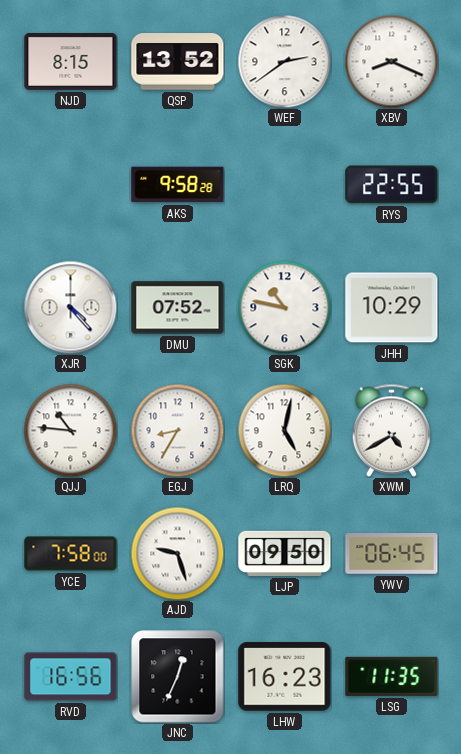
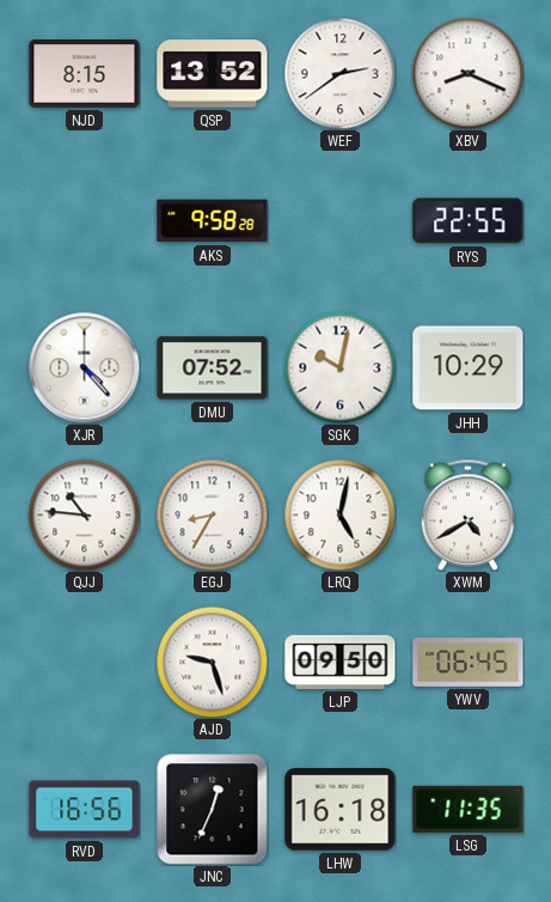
SGK: 10:47 -> 10:02 (339, 367)
YCE: 7:58 -> none (71, 554)
LHW: 16:23 -> 16:18 (341, 810)
